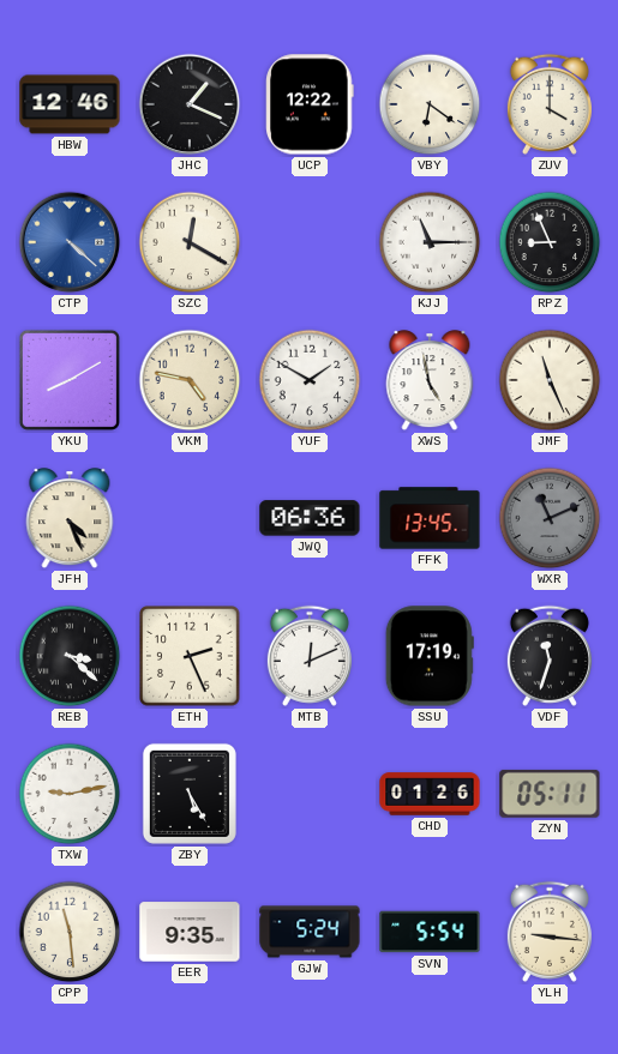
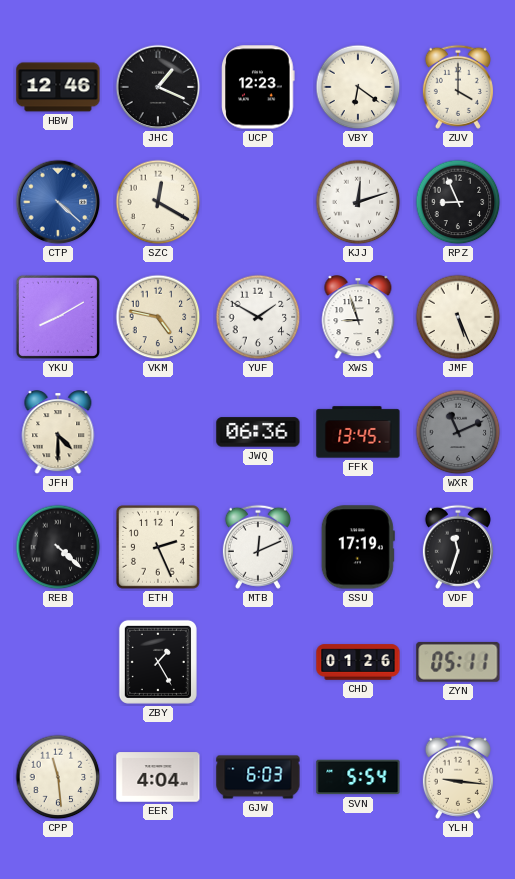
UCP: 12:22 -> 12:23 (258, 87)
KJJ: 11:15 -> 12:12 (358, 202)
XWS: 4:58 -> 8:57 (358, 318)
JMF: 11:26 -> 5:26 (458, 317)
JFH: 4:26 -> 4:30 (58, 433)
REB: 3:22 -> 4:22 (58, 547)
TXW: 9:13 -> none (70, 794)
ZBY: 5:25 -> 1:25 (158, 662)
EER: 9:35 -> 4:04 (158, 777)
GJW: 5:24 -> 6:03 (258, 777)
